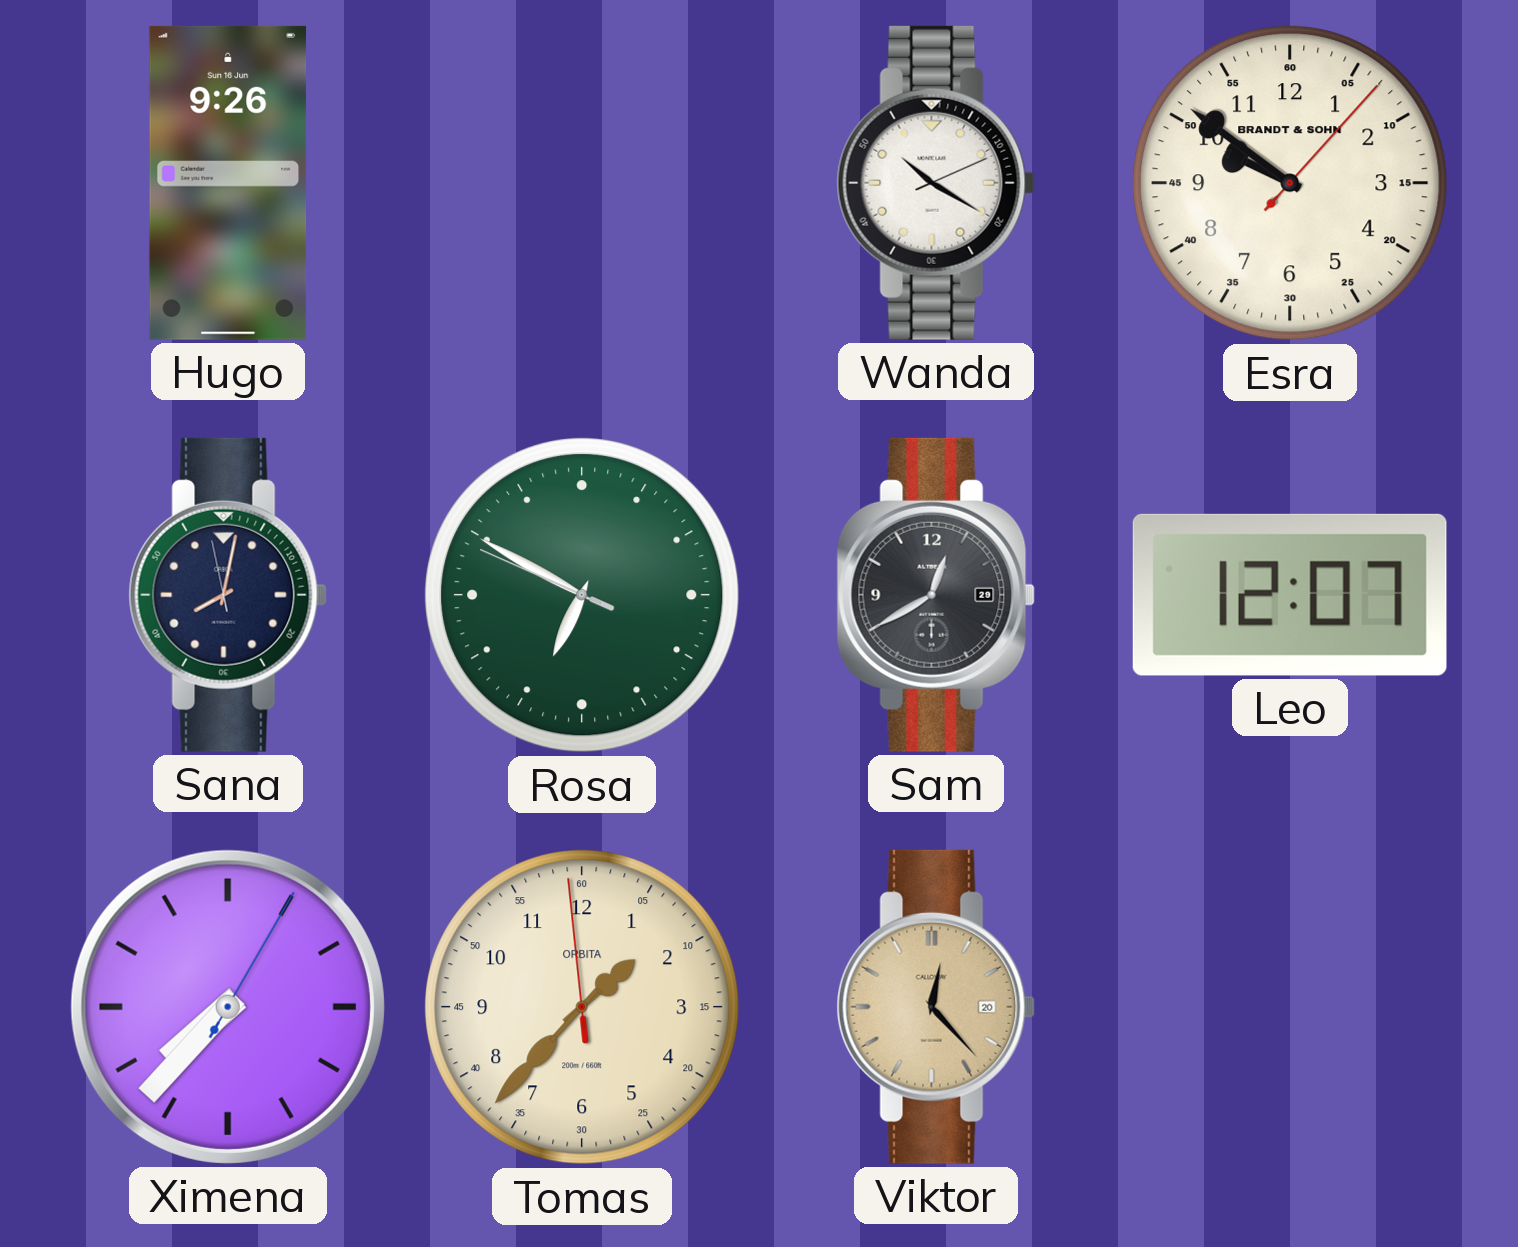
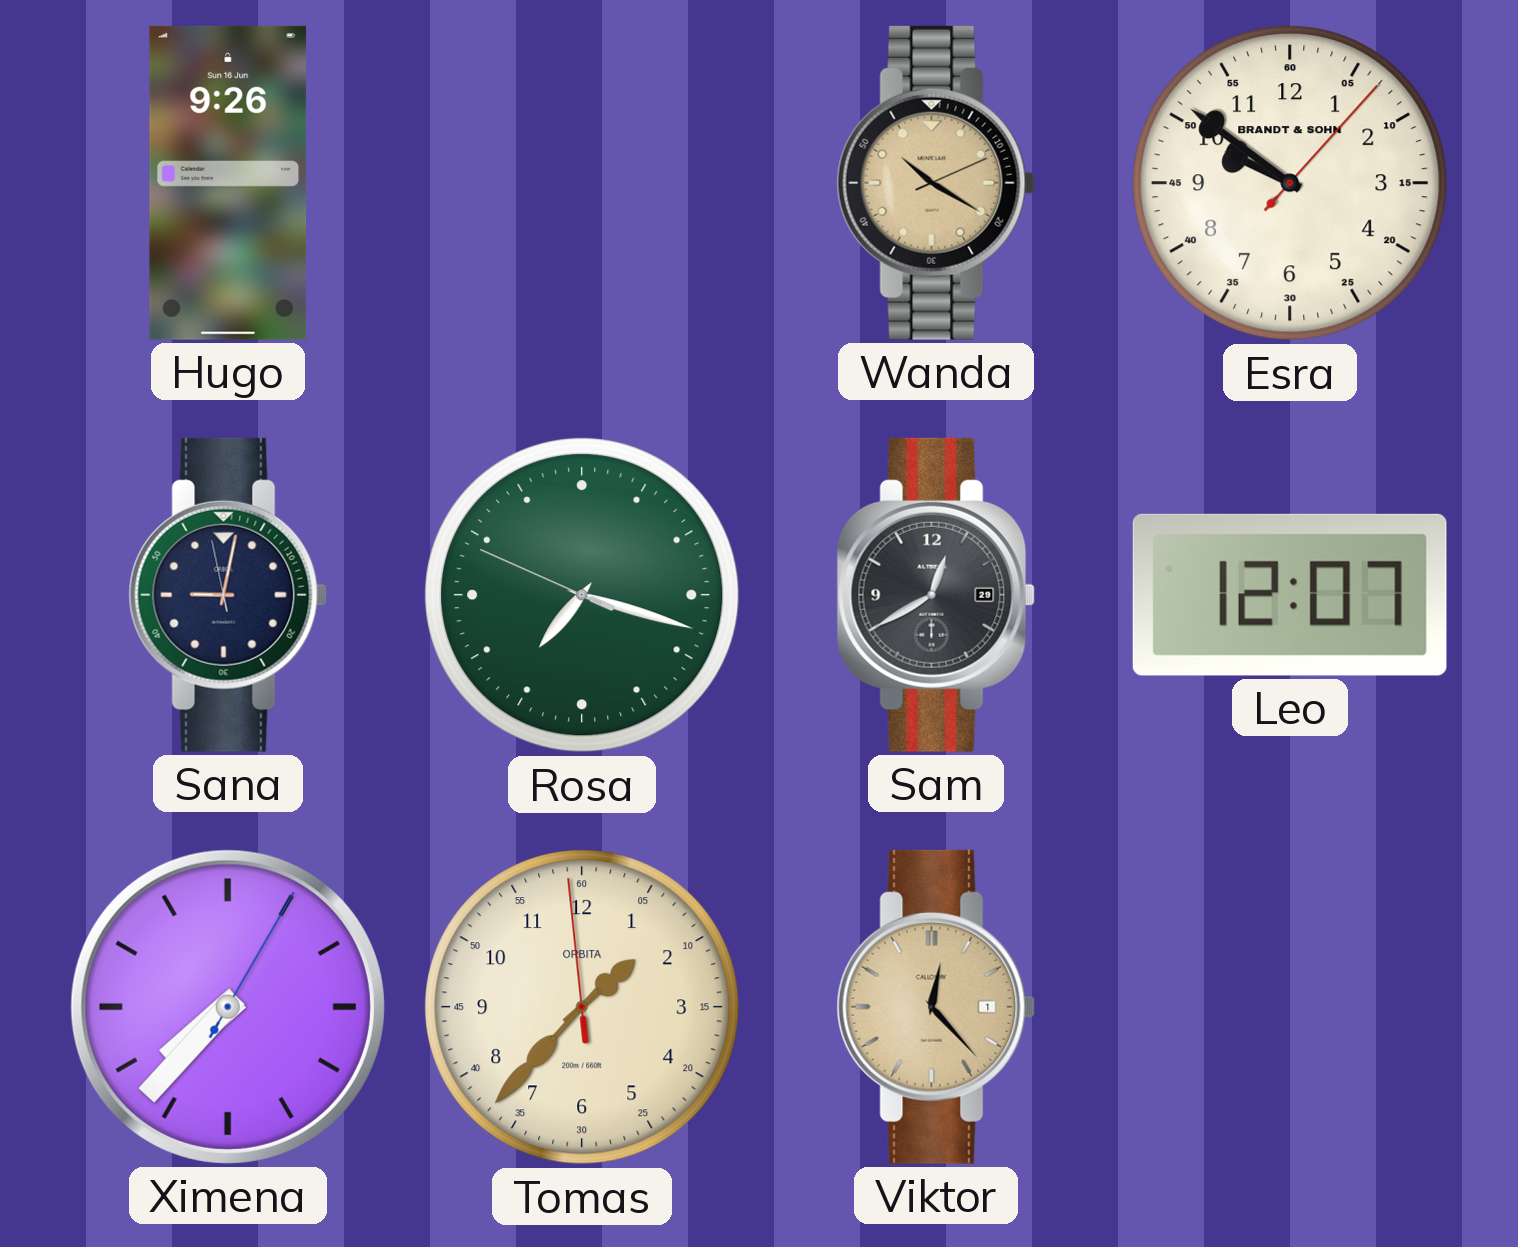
Wanda dial: white -> champagne (936, 183)
Sana: 8:01 -> 9:01 (228, 595)
Rosa: 6:49 -> 7:17 (582, 595)
Viktor date: 20 -> 1 (936, 1007)
